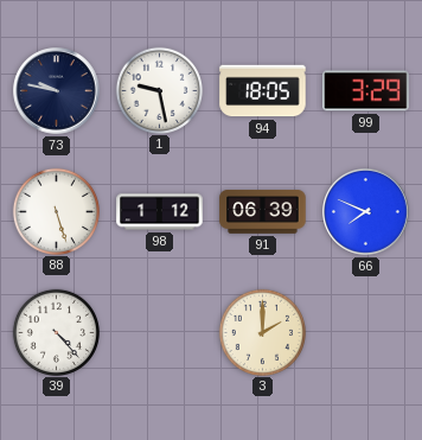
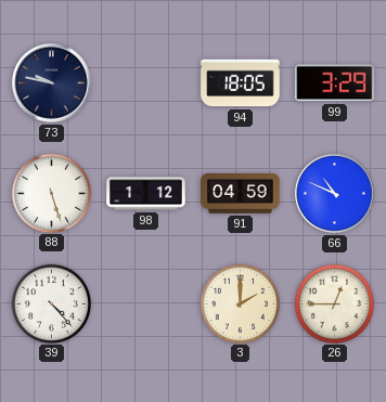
1: 9:28 -> none (159, 90)
91: 06:39 -> 04:59 (241, 194)
66: 7:49 -> 10:49 (335, 194)
26: none -> 12:45 (334, 303)
